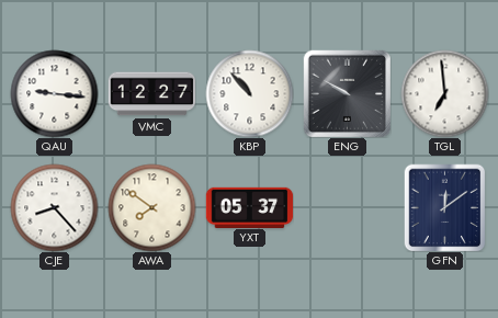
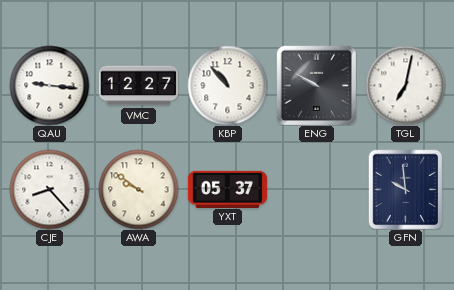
TGL: 6:59 -> 7:02 (405, 85)
AWA: 7:51 -> 9:51 (138, 189)
GFN: 12:09 -> 9:59 (406, 189)
